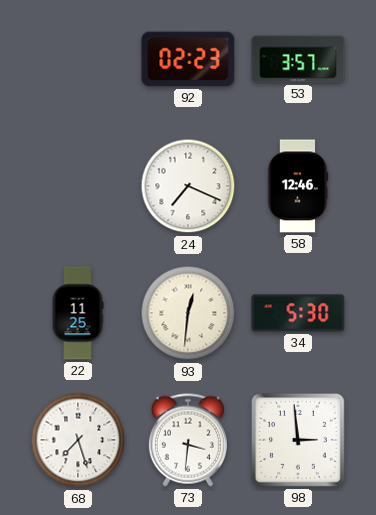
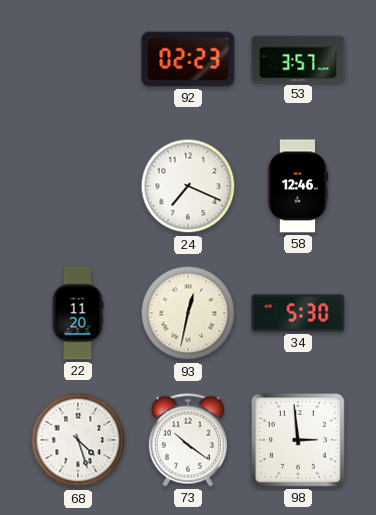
22: 11:25 -> 11:20 (78, 313)
93: 12:31 -> 12:32 (188, 313)
68: 7:27 -> 4:27 (78, 440)
73: 3:31 -> 10:21 (188, 440)
